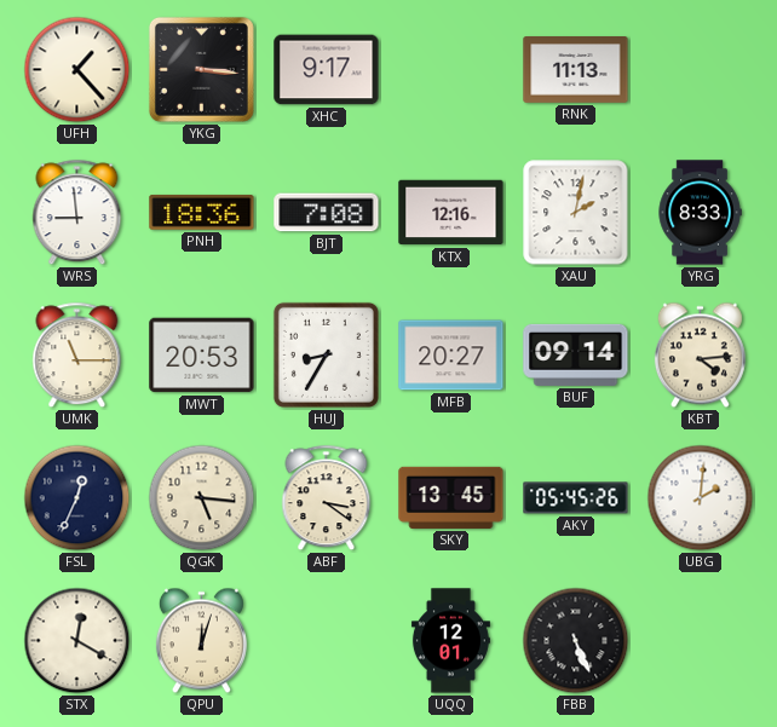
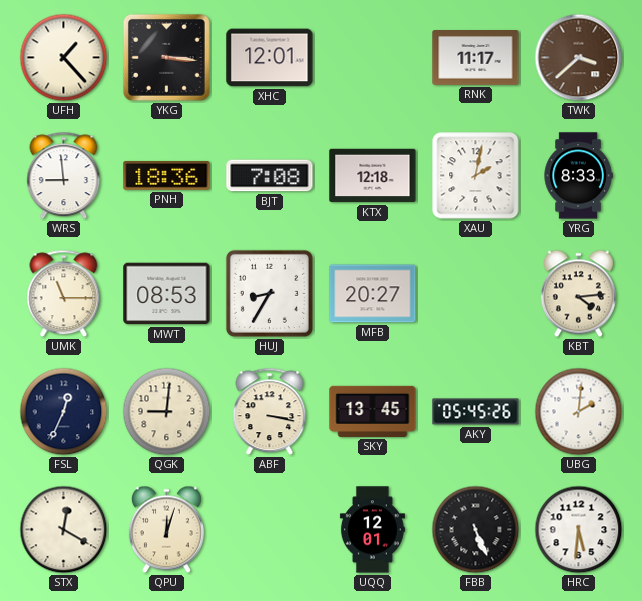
XHC: 9:17 -> 12:01 (270, 58)
RNK: 11:13 -> 11:17 (476, 58)
TWK: none -> 3:38 (579, 58)
KTX: 12:16 -> 12:18 (373, 176)
MWT: 20:53 -> 08:53 (167, 294)
BUF: 09:14 -> none (576, 354)
QGK: 5:16 -> 9:01 (167, 412)
ABF: 3:21 -> 3:17 (270, 412)
HRC: none -> 5:31 (579, 530)
